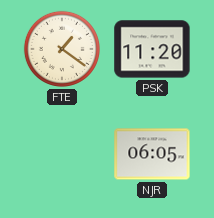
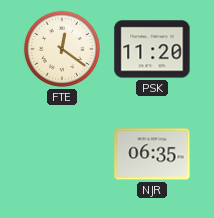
FTE: 1:21 -> 12:21 (62, 49)
NJR: 06:05 -> 06:35 (152, 154)
